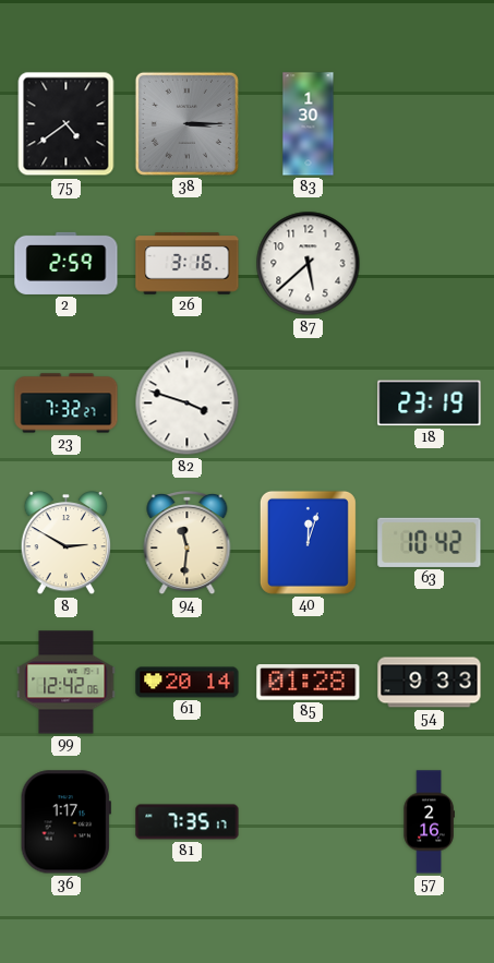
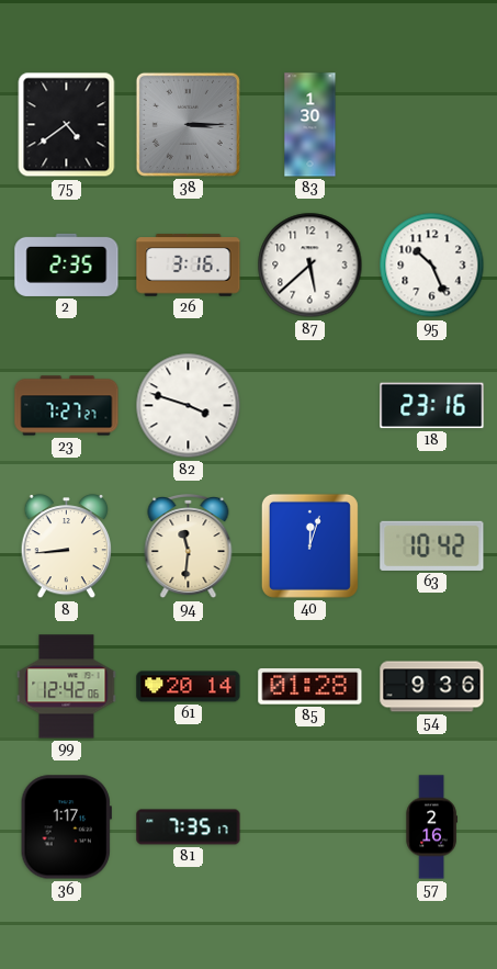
2: 2:59 -> 2:35 (67, 264)
95: none -> 10:26 (432, 266)
23: 7:32 -> 7:27 (67, 406)
18: 23:19 -> 23:16 (432, 406)
8: 2:50 -> 8:44 (67, 547)
54: 9:33 -> 9:36 (432, 687)
